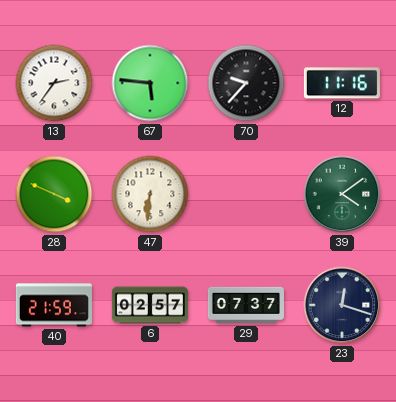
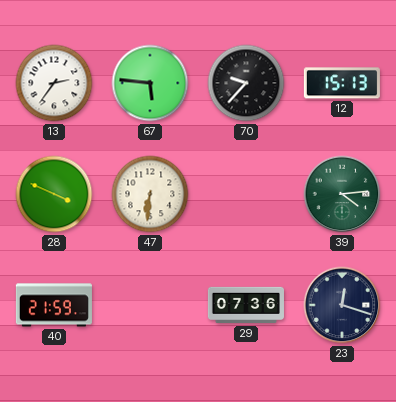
12: 11:16 -> 15:13 (342, 83)
39: 4:09 -> 4:14 (342, 194)
6: 02:57 -> none (150, 305)
29: 07:37 -> 07:36 (246, 305)
